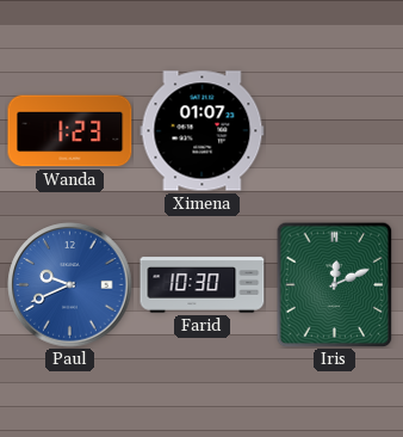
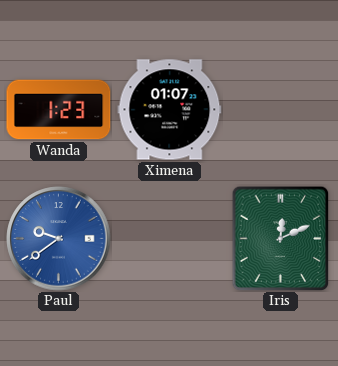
Paul: 9:41 -> 9:39 (59, 239)
Farid: 10:30 -> none (203, 285)
